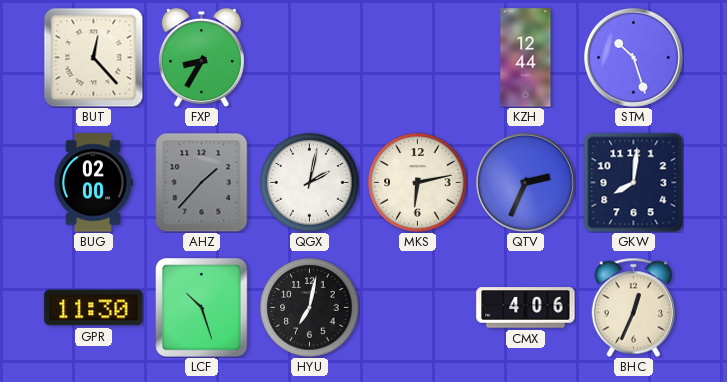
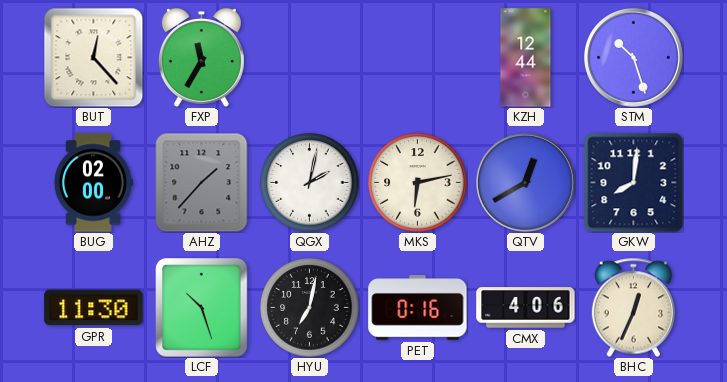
FXP: 8:35 -> 11:35 (201, 58)
QTV: 2:34 -> 12:40 (526, 183)
PET: none -> 0:16 (418, 308)
